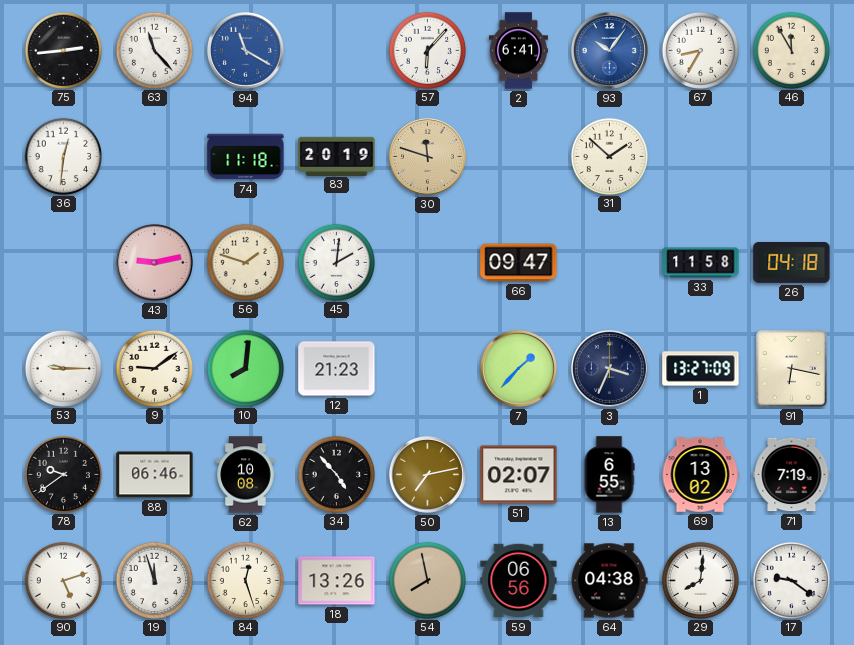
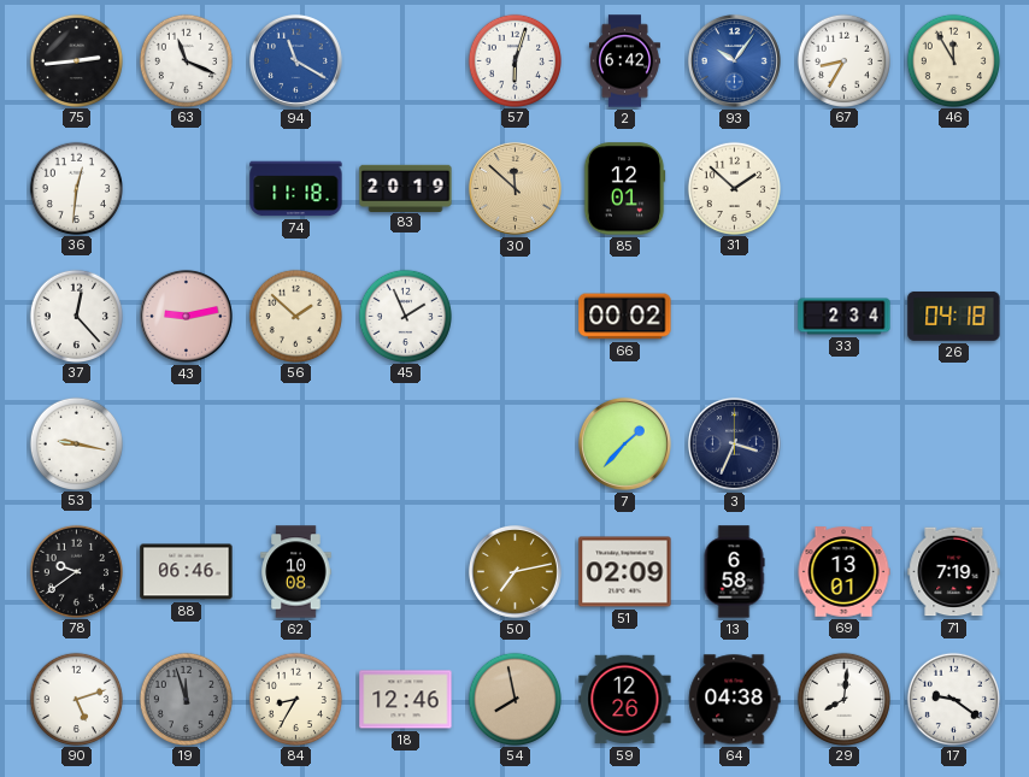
63: 11:23 -> 11:19 (186, 60)
57: 6:07 -> 6:03 (514, 60)
2: 6:41 -> 6:42 (624, 61)
30: 11:48 -> 11:52 (514, 188)
85: none -> 12:01 (624, 189)
37: none -> 12:23 (76, 316)
56: 1:48 -> 1:52 (295, 316)
45: 2:01 -> 1:56 (405, 316)
66: 09:47 -> 00:02 (625, 317)
33: 11:58 -> 2:34 (845, 317)
53: 9:15 -> 9:17 (76, 443)
9: 9:09 -> none (154, 368)
10: 8:01 -> none (245, 368)
12: 21:23 -> none (337, 369)
1: 13:27 -> none (701, 369)
91: 6:17 -> none (791, 368)
34: 4:53 -> none (336, 474)
51: 02:07 -> 02:09 (625, 572)
13: 6:55 -> 6:58 (734, 572)
69: 13:02 -> 13:01 (843, 572)
19 dial: white -> grey (186, 699)
84: 12:27 -> 8:35 (295, 699)
18: 13:26 -> 12:46 (406, 700)
59: 06:56 -> 12:26 (625, 700)
